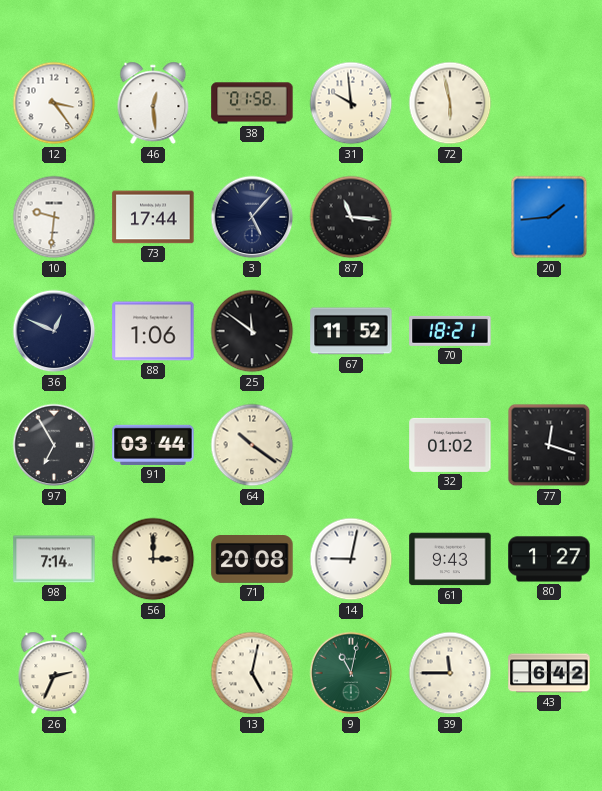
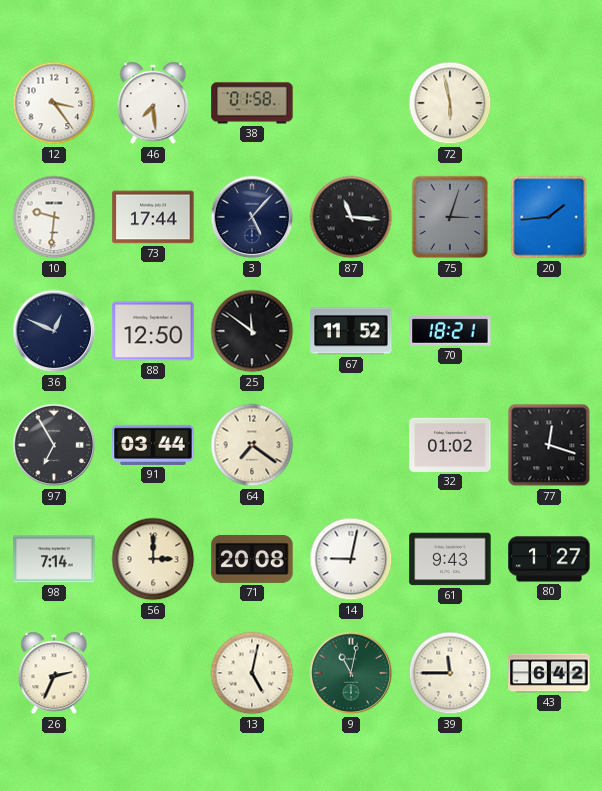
46: 12:29 -> 7:29 (153, 103)
31: 9:59 -> none (351, 103)
75: none -> 3:03 (450, 217)
88: 1:06 -> 12:50 (153, 331)
64: 10:21 -> 7:21 (252, 445)
